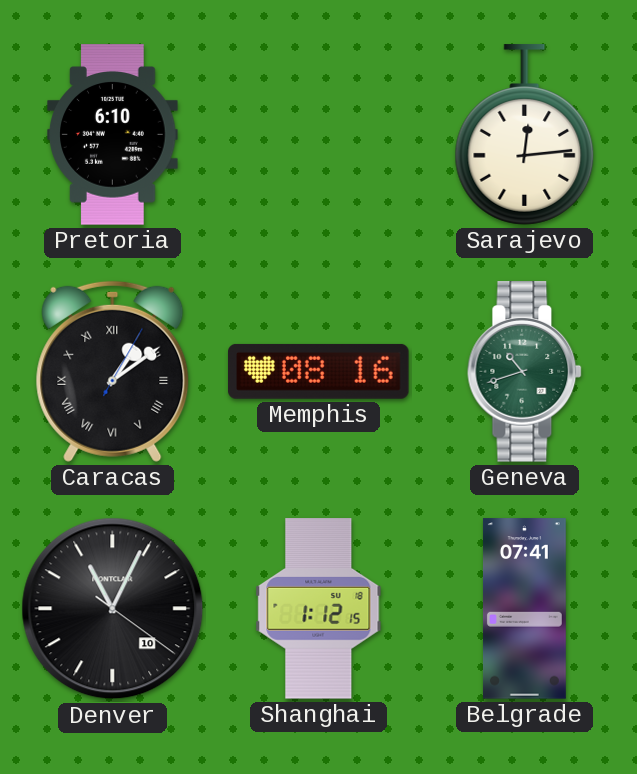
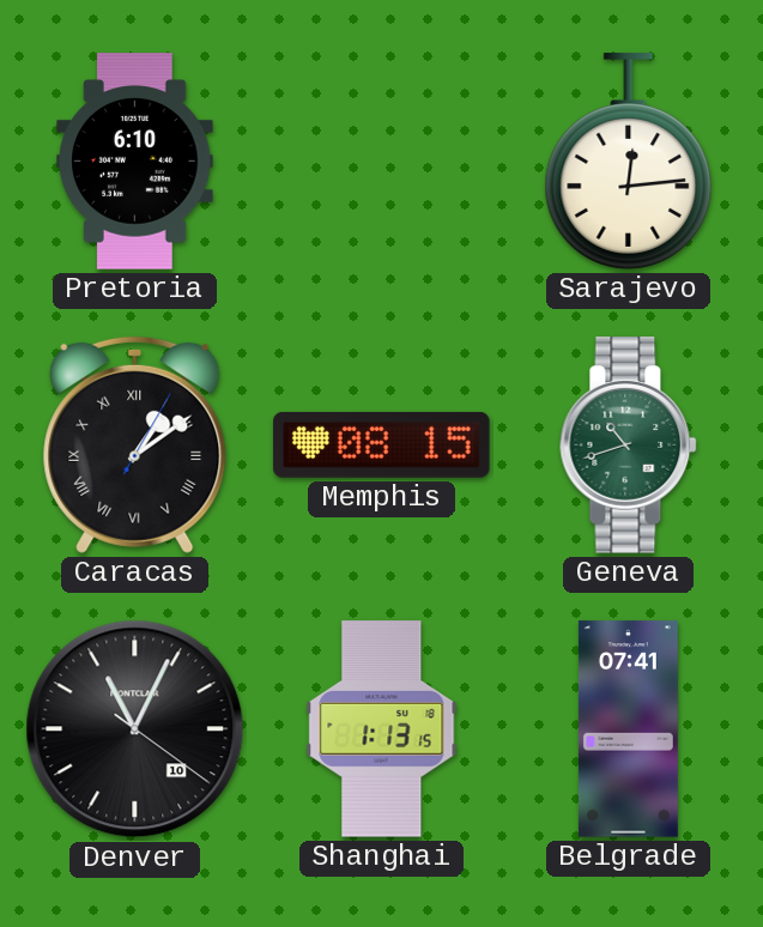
Memphis: 08:16 -> 08:15 (382, 444)
Shanghai: 1:12 -> 1:13 (382, 729)
